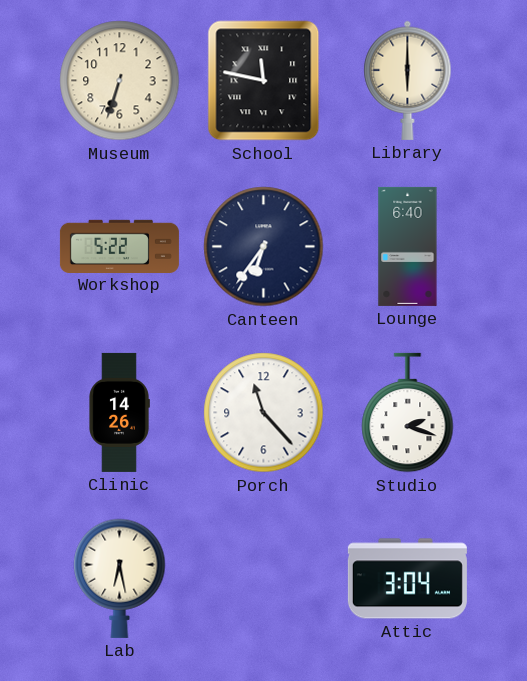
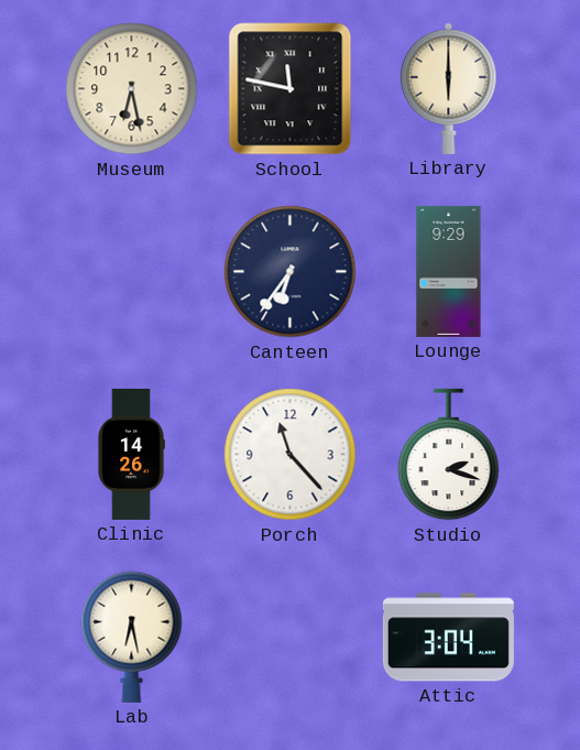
Museum: 6:33 -> 6:28 (132, 89)
Workshop: 5:22 -> none (119, 246)
Lounge: 6:40 -> 9:29 (449, 271)
